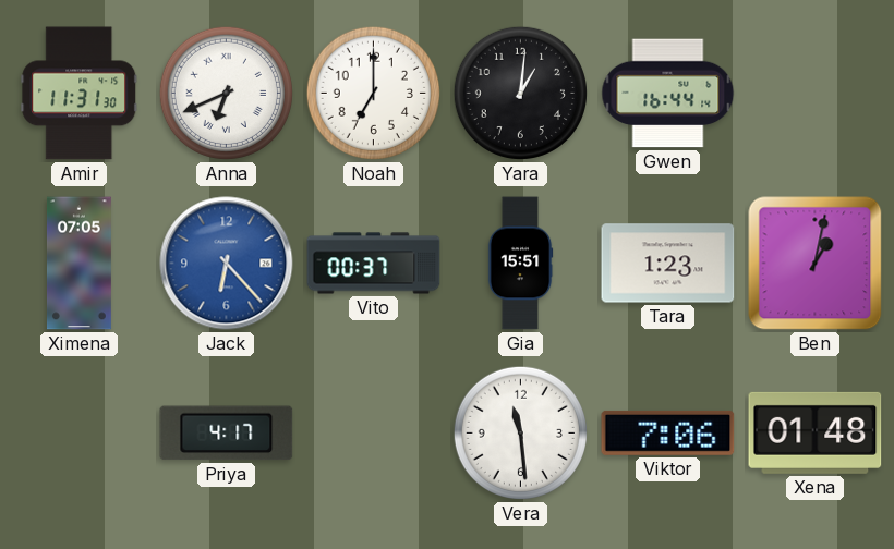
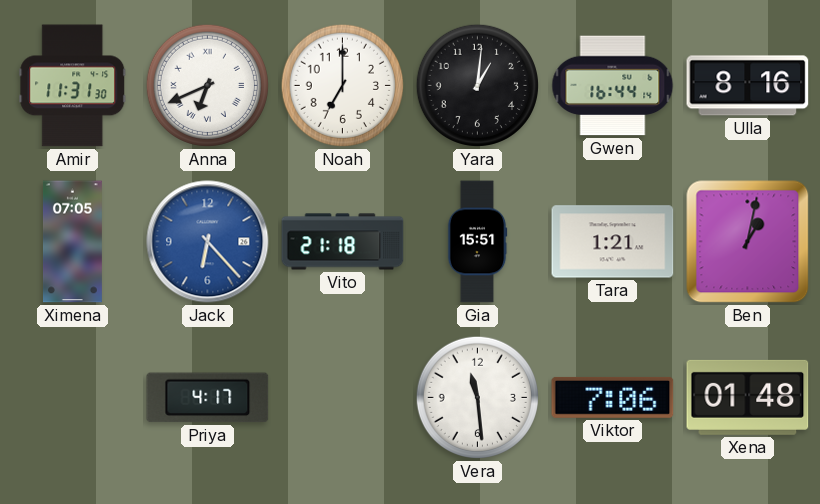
Ulla: none -> 8:16 (748, 86)
Vito: 00:37 -> 21:18 (343, 242)
Tara: 1:23 -> 1:21 (613, 242)
